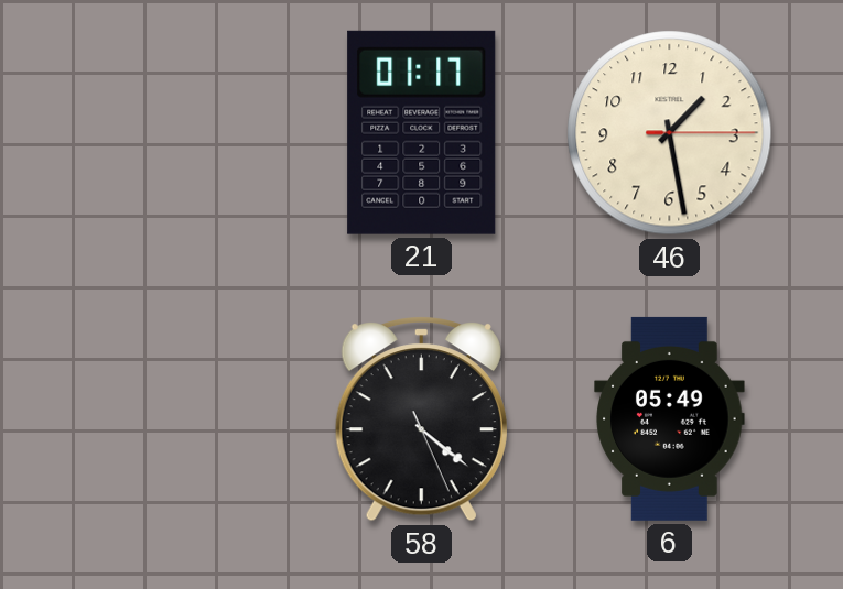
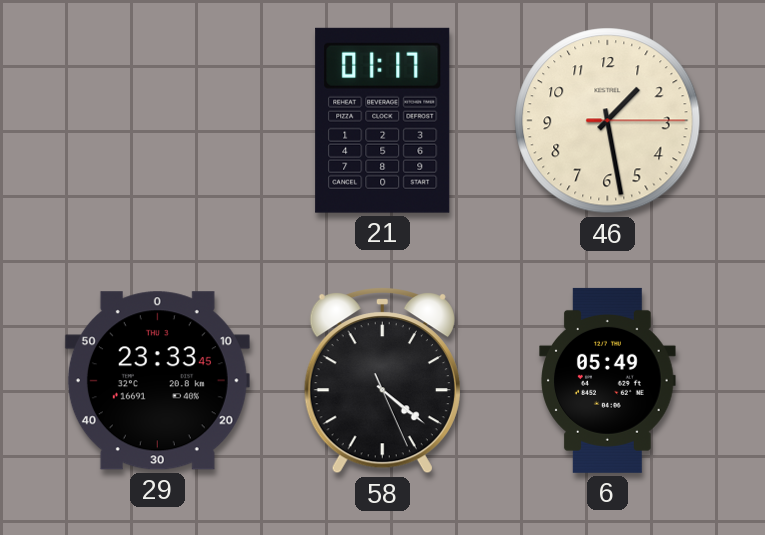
29: none -> 23:33 (157, 381)
